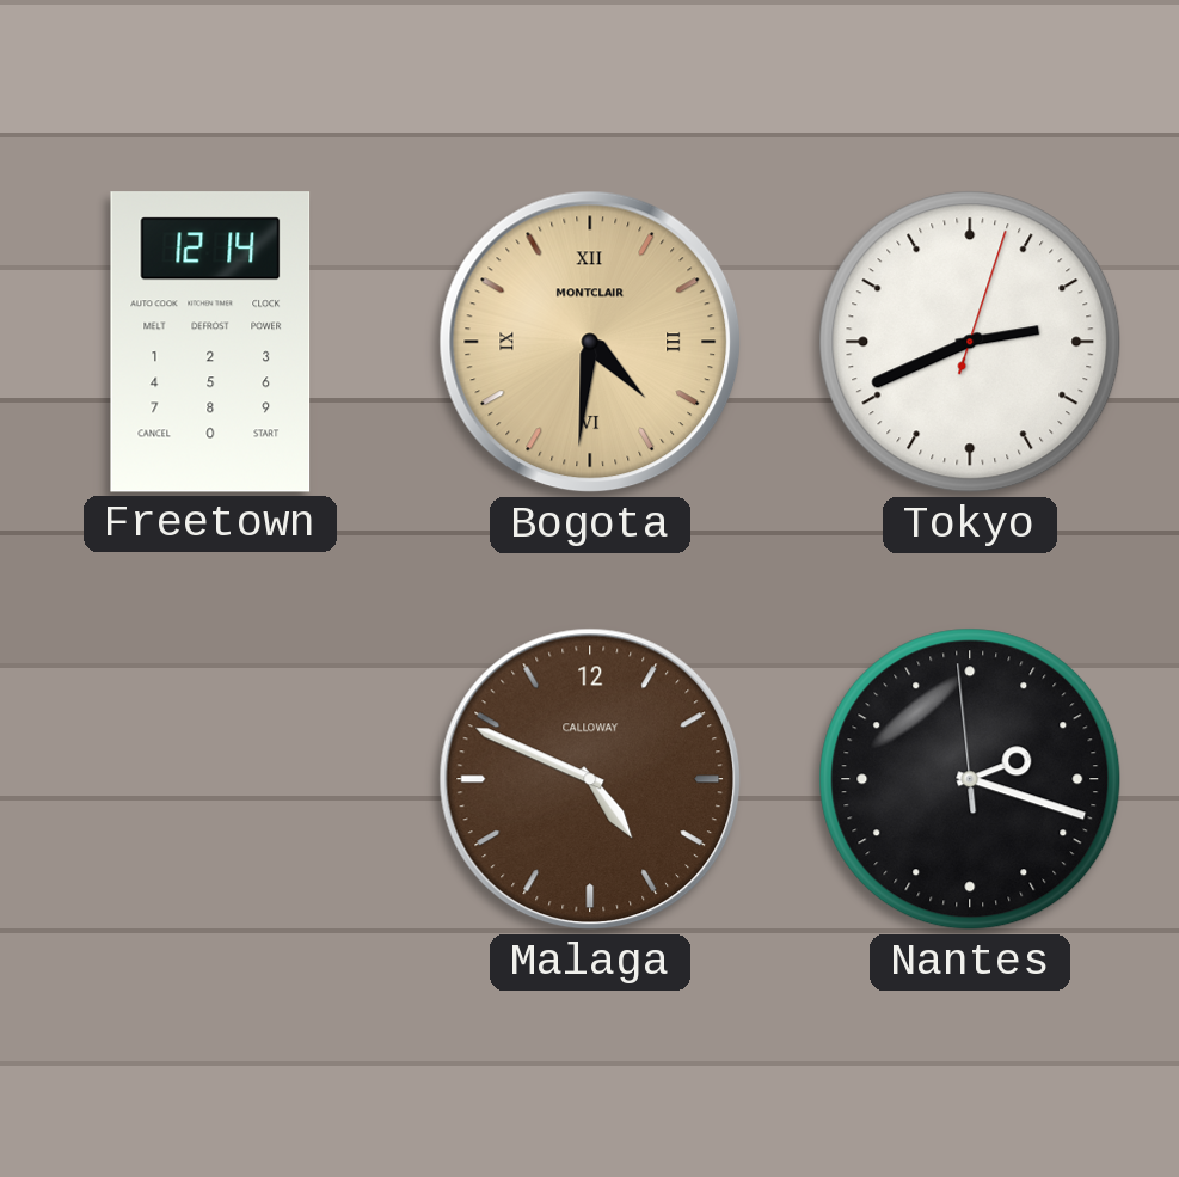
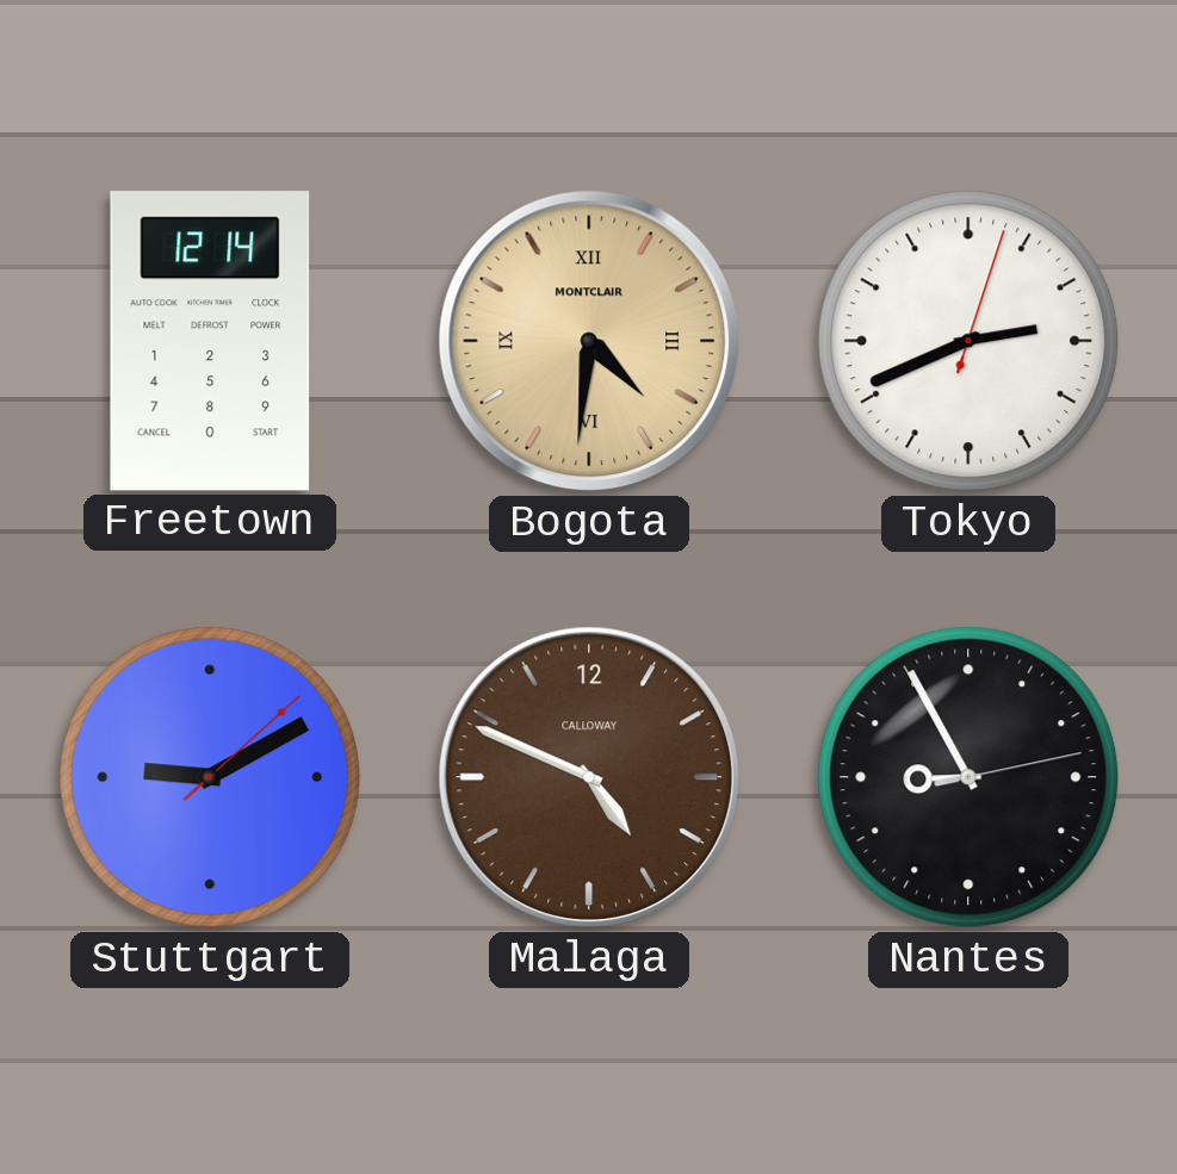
Stuttgart: none -> 9:10 (210, 777)
Nantes: 2:17 -> 8:55 (968, 777)
